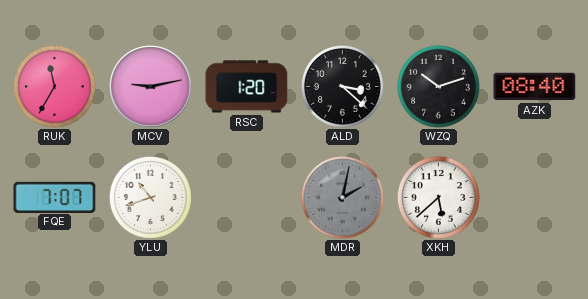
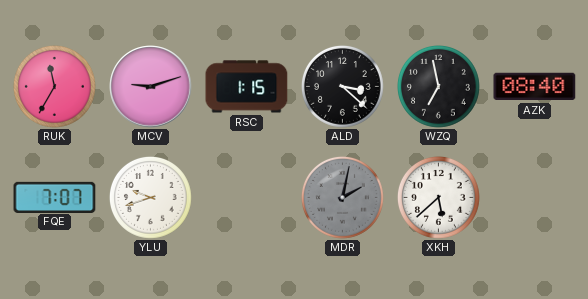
MCV: 9:13 -> 9:12 (151, 87)
RSC: 1:20 -> 1:15 (247, 87)
WZQ: 10:12 -> 6:58 (438, 86)
YLU: 10:42 -> 9:42 (150, 197)
